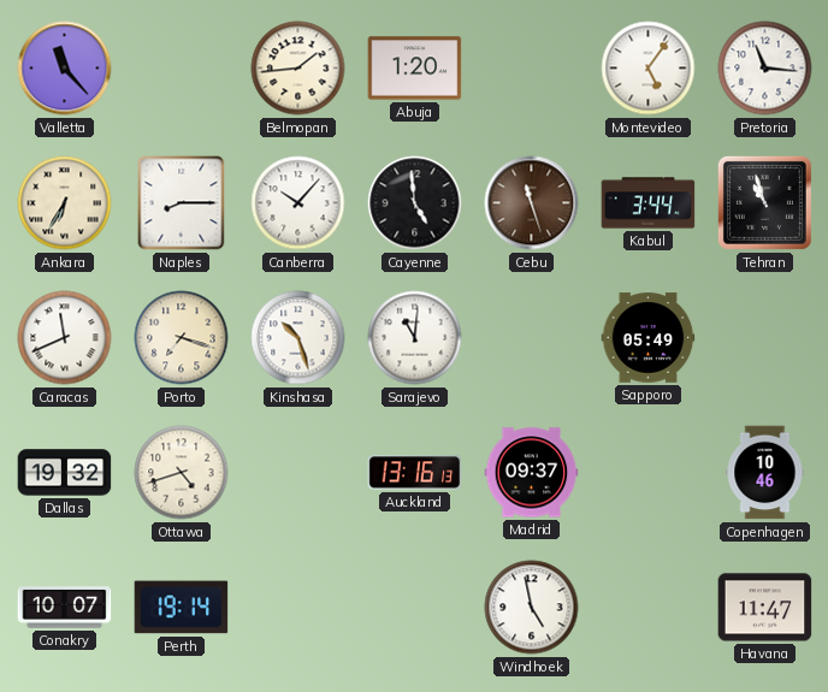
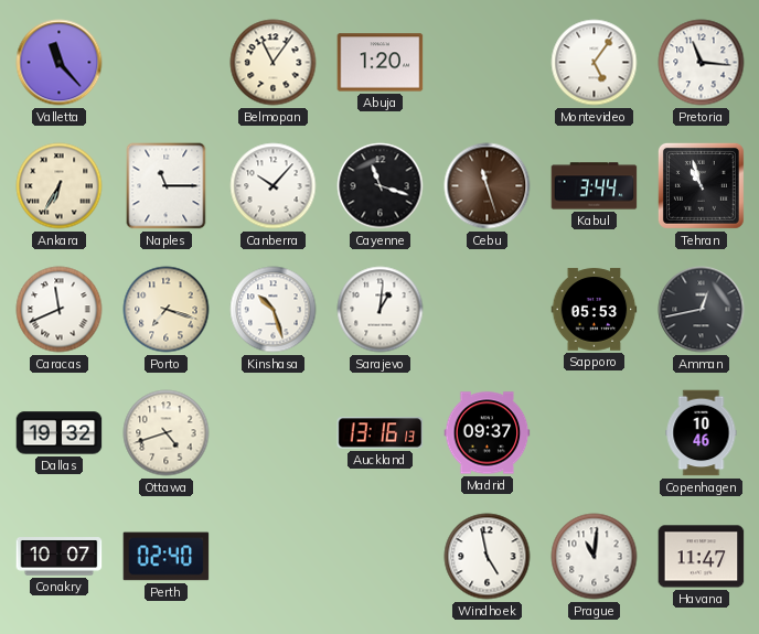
Belmopan: 1:44 -> 11:06 (274, 63)
Naples: 8:15 -> 11:15 (167, 186)
Cayenne: 4:59 -> 11:18 (381, 186)
Sarajevo: 11:01 -> 1:01 (381, 310)
Sapporo: 05:49 -> 05:53 (595, 310)
Amman: none -> 12:43 (702, 310)
Perth: 19:14 -> 02:40 (167, 557)
Prague: none -> 11:01 (595, 557)
